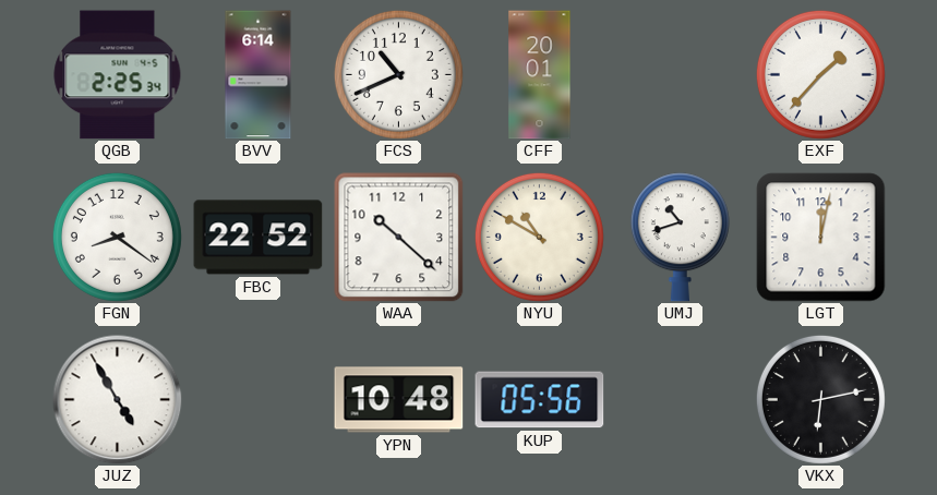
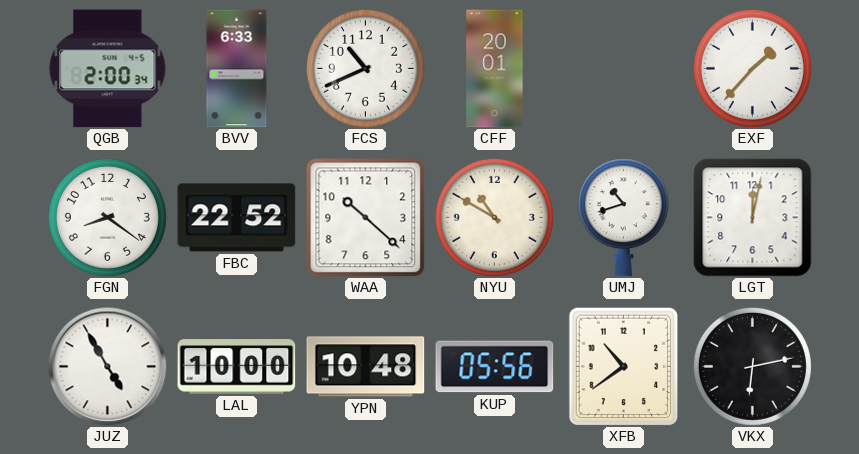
QGB: 2:25 -> 2:00 (108, 69)
BVV: 6:14 -> 6:33 (237, 69)
LAL: none -> 10:00 (237, 367)
XFB: none -> 10:39 (624, 366)
